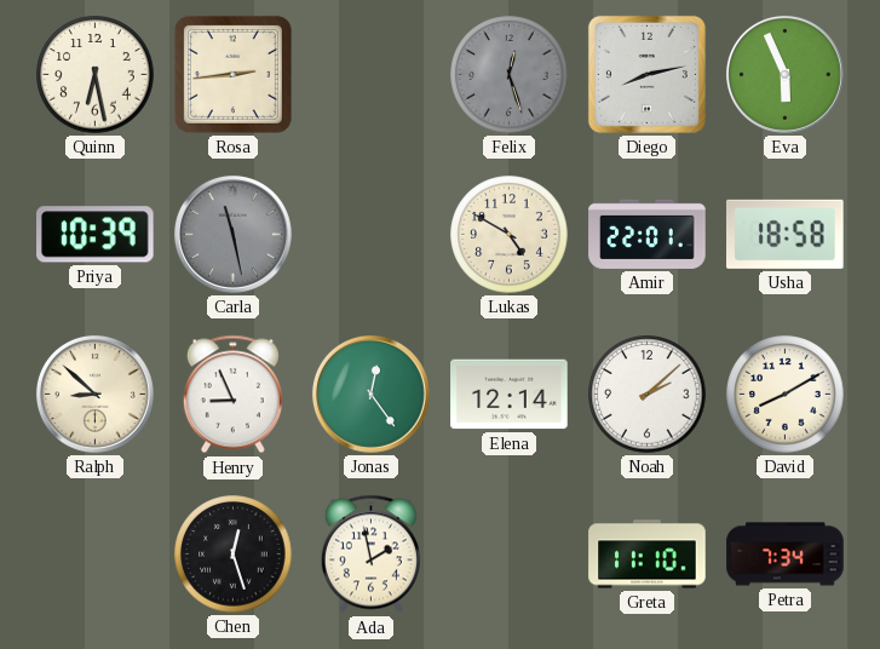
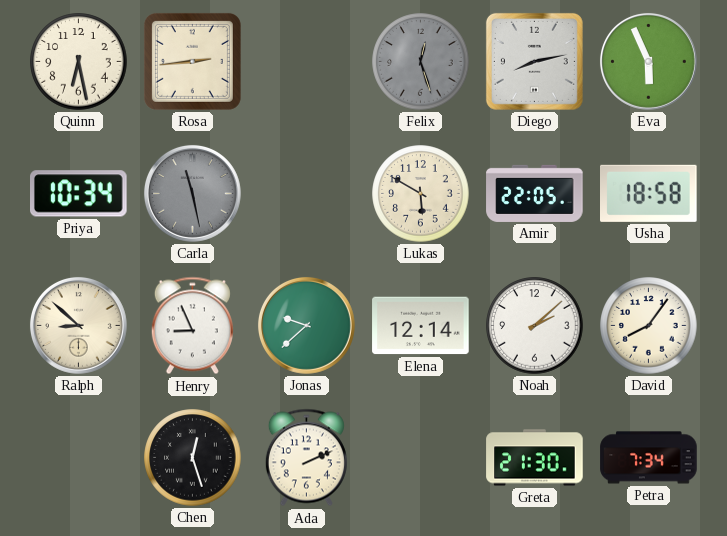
Priya: 10:39 -> 10:34 (79, 194)
Lukas: 4:50 -> 5:50 (421, 194)
Amir: 22:01 -> 22:05 (535, 193)
Jonas: 12:24 -> 9:38 (306, 325)
David: 8:10 -> 8:06 (649, 326)
Ada: 1:58 -> 2:11 (306, 458)
Greta: 11:10 -> 21:30 (535, 458)
